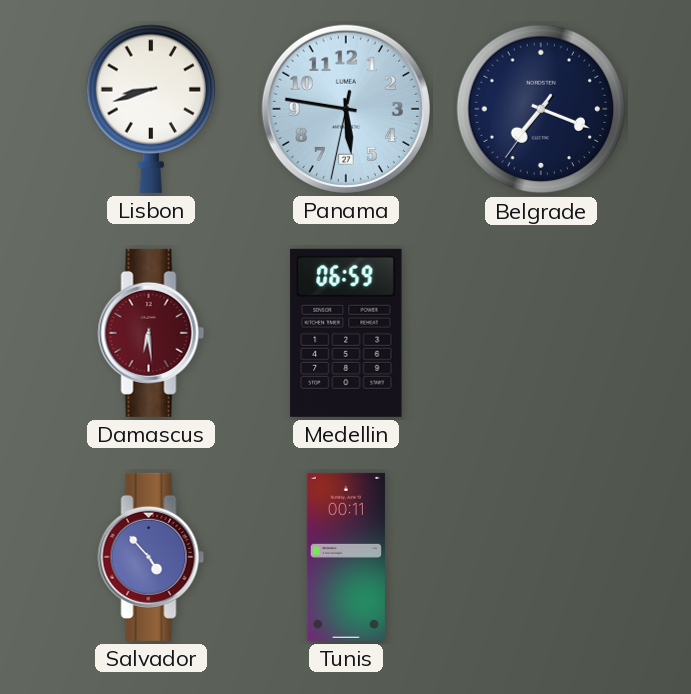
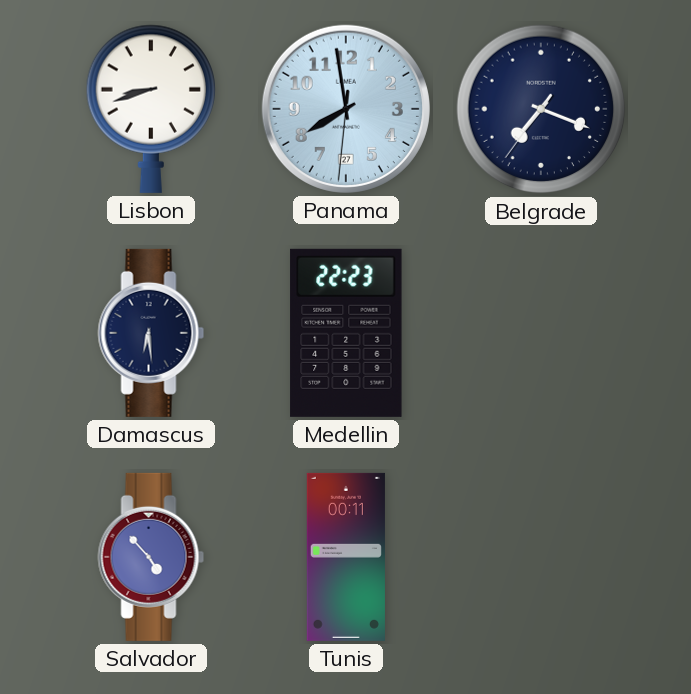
Panama: 5:46 -> 7:58 (346, 109)
Damascus dial: burgundy -> navy (151, 333)
Medellin: 06:59 -> 22:23 (346, 333)
